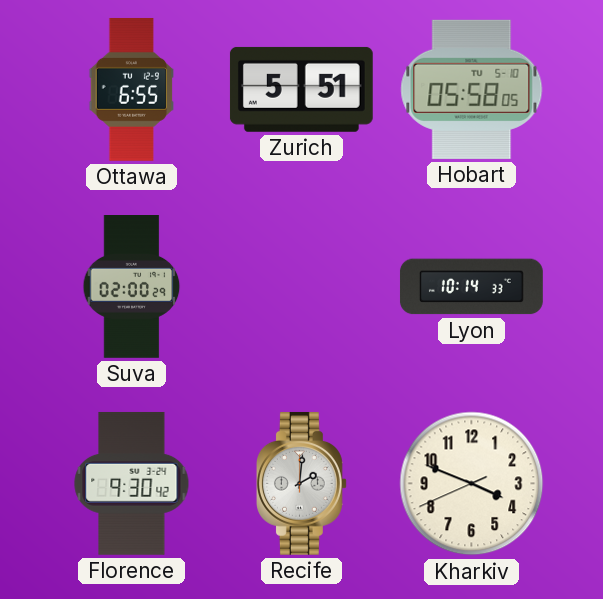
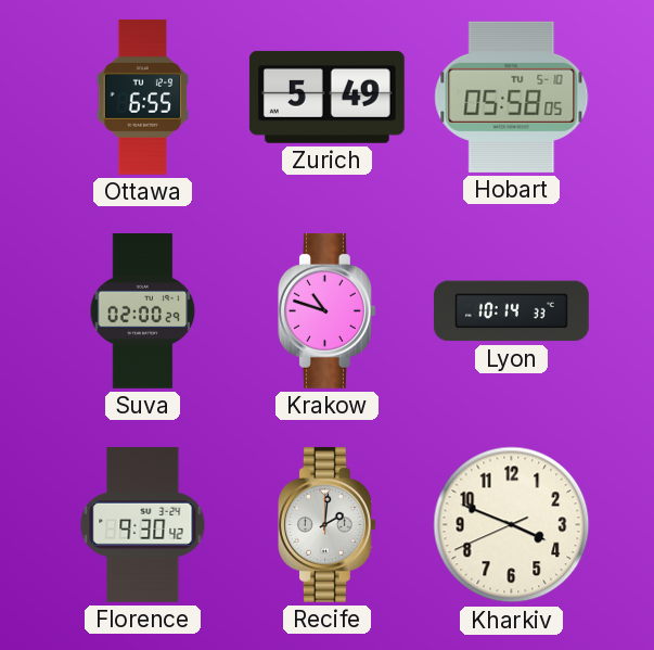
Zurich: 5:51 -> 5:49 (326, 97)
Krakow: none -> 10:48 (326, 310)
